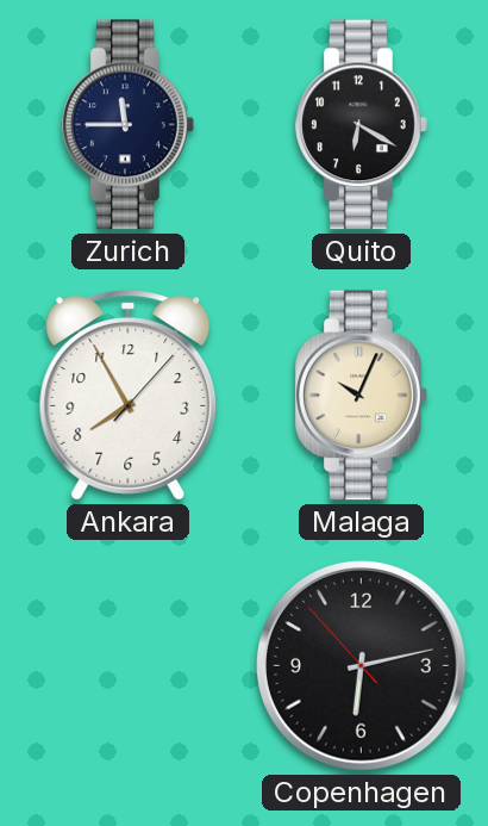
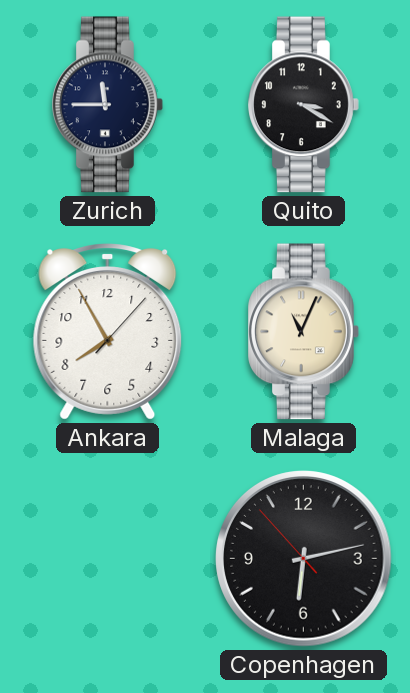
Quito: 6:20 -> 3:20 (304, 105)
Malaga: 10:04 -> 11:04 (304, 332)
